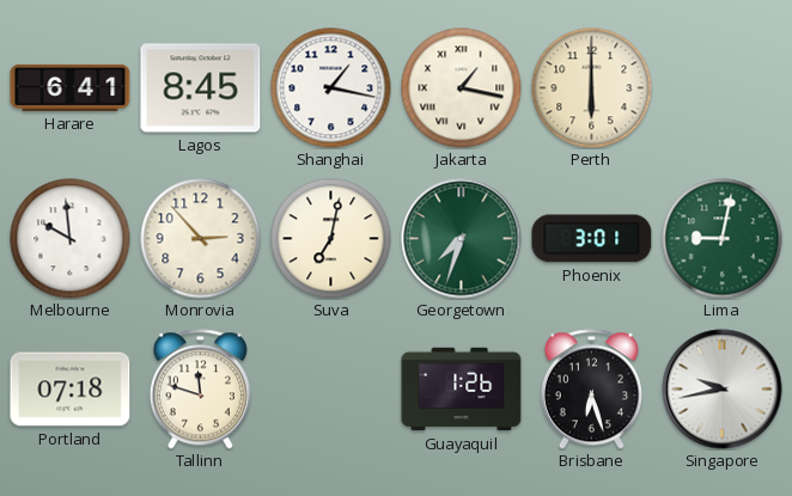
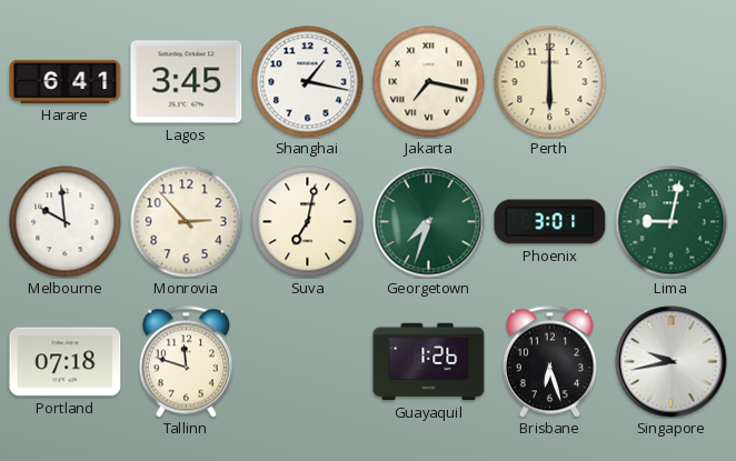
Lagos: 8:45 -> 3:45 (187, 82)
Jakarta: 1:17 -> 7:17 (429, 82)
